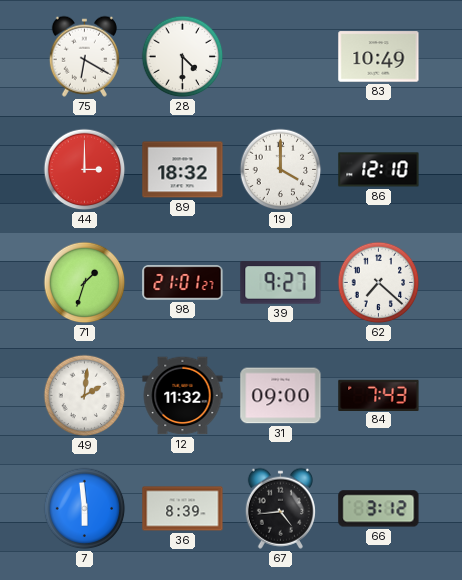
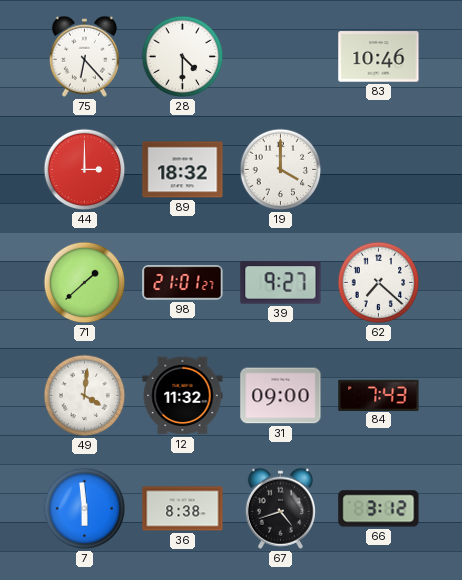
75: 6:20 -> 6:23 (84, 56)
83: 10:49 -> 10:46 (379, 57)
86: 12:10 -> none (379, 170)
71: 1:33 -> 1:38 (85, 283)
49: 2:01 -> 4:01 (85, 396)
36: 8:39 -> 8:38 (183, 509)
67: 4:44 -> 4:42 (280, 508)
